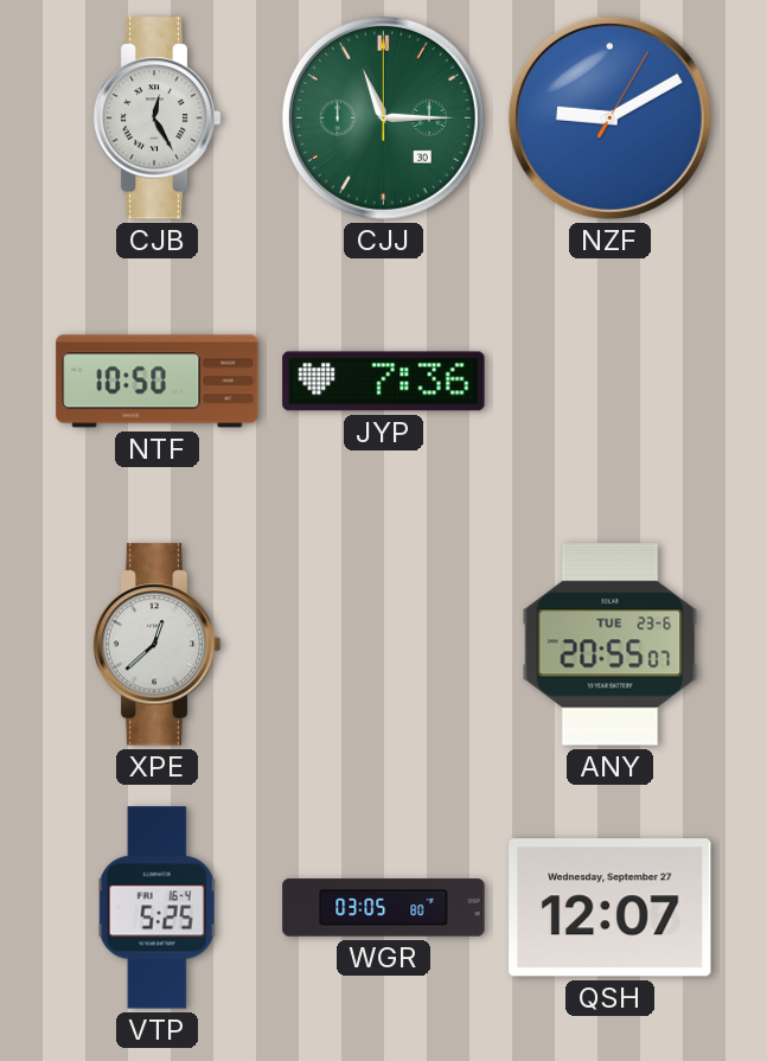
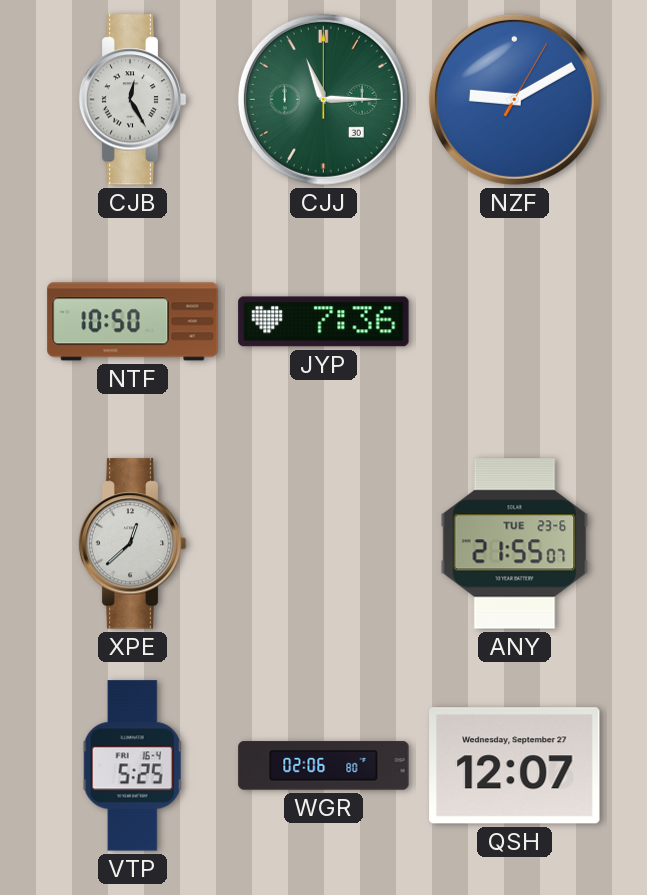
ANY: 20:55 -> 21:55 (515, 544)
WGR: 03:05 -> 02:06 (324, 766)
